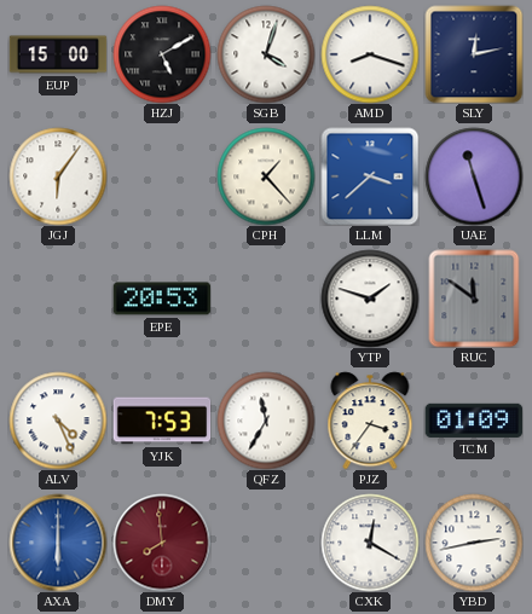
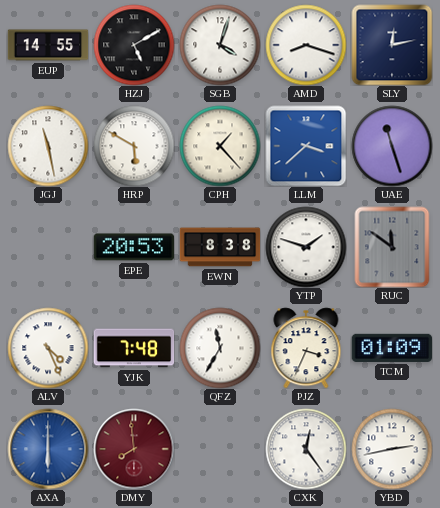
EUP: 15:00 -> 14:55 (48, 45)
JGJ: 6:06 -> 11:28 (48, 146)
HRP: none -> 5:50 (134, 146)
EWN: none -> 8:38 (220, 247)
YJK: 7:53 -> 7:48 (134, 348)
PJZ: 3:36 -> 3:34 (306, 348)
CXK: 12:20 -> 12:24 (306, 449)
